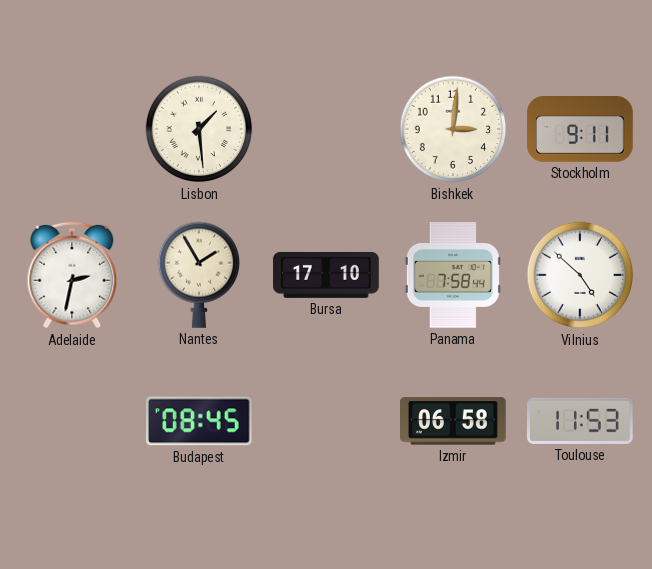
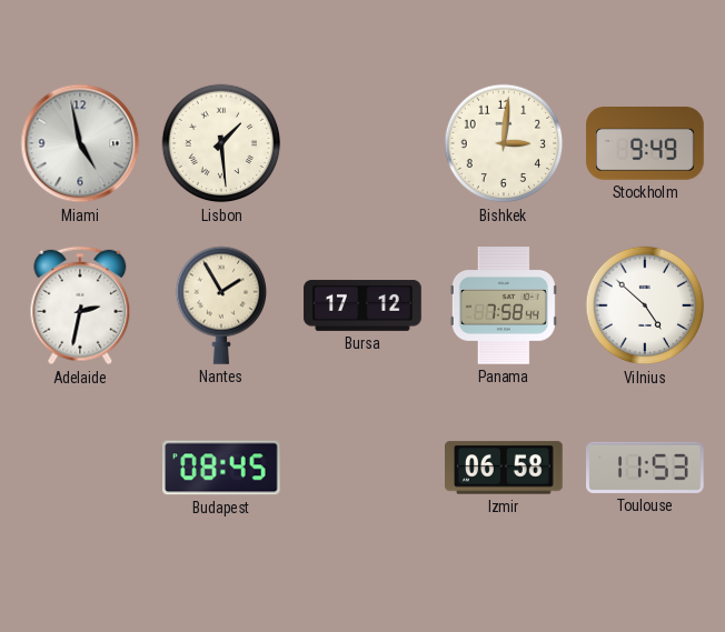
Miami: none -> 4:58 (80, 143)
Stockholm: 9:11 -> 9:49 (645, 144)
Bursa: 17:10 -> 17:12 (362, 305)
